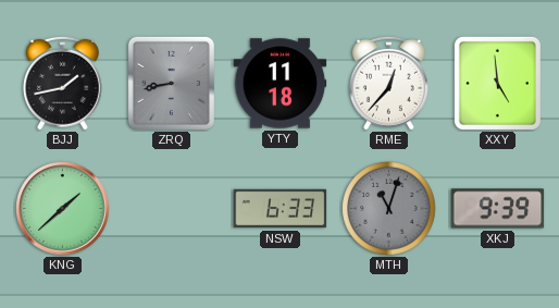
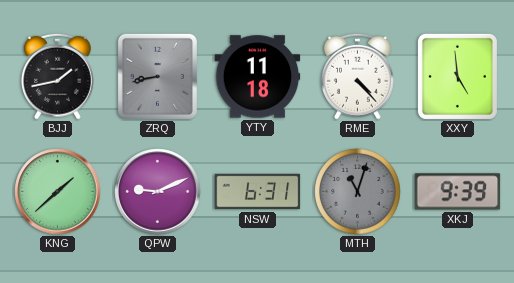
RME: 12:37 -> 4:23 (357, 76)
QPW: none -> 9:11 (158, 192)
NSW: 6:33 -> 6:31 (258, 192)
